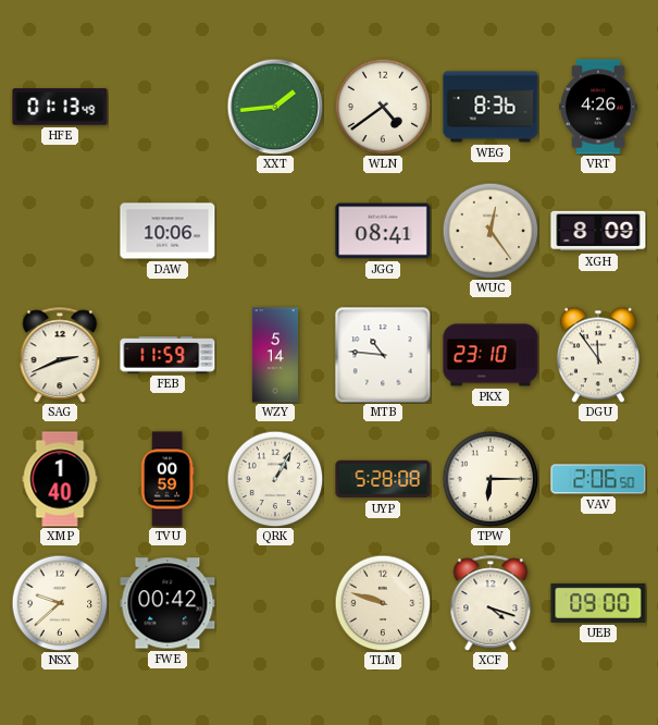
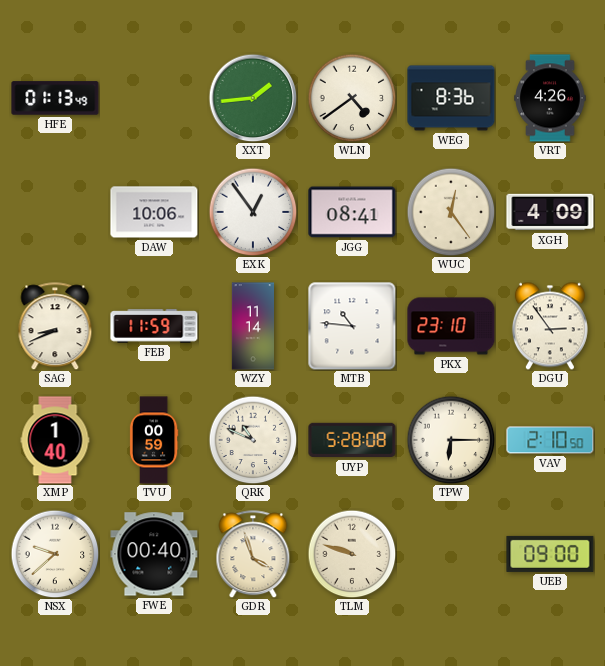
EXK: none -> 12:54 (253, 212)
XGH: 8:09 -> 4:09 (550, 212)
SAG: 2:41 -> 8:41 (55, 326)
WZY: 5:14 -> 11:14 (253, 326)
DGU: 11:54 -> 2:54 (550, 326)
QRK: 1:05 -> 10:49 (253, 440)
VAV: 2:06 -> 2:10 (550, 440)
FWE: 00:42 -> 00:40 (154, 554)
GDR: none -> 3:57 (253, 554)
XCF: 4:18 -> none (491, 603)
